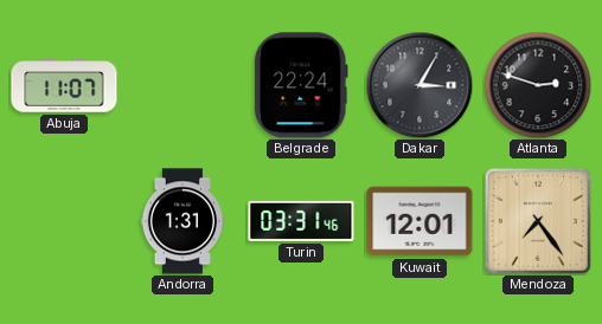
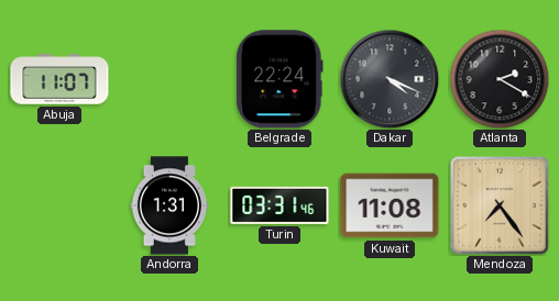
Dakar: 3:05 -> 4:19 (390, 79)
Atlanta: 2:48 -> 2:20 (500, 79)
Kuwait: 12:01 -> 11:08 (390, 205)
